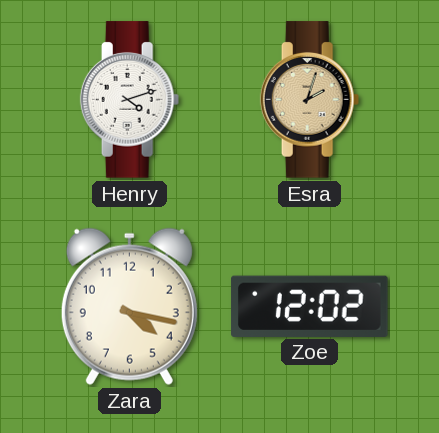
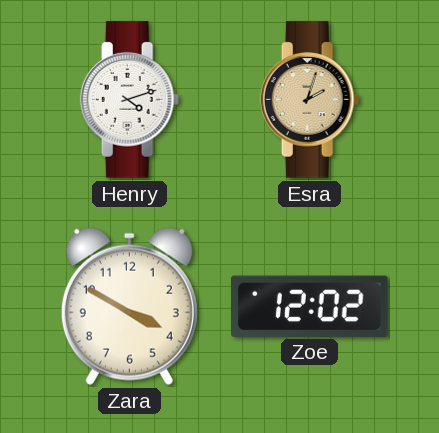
Zara: 4:17 -> 3:50 (129, 306)
